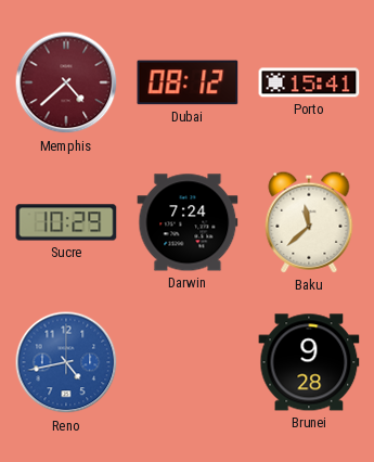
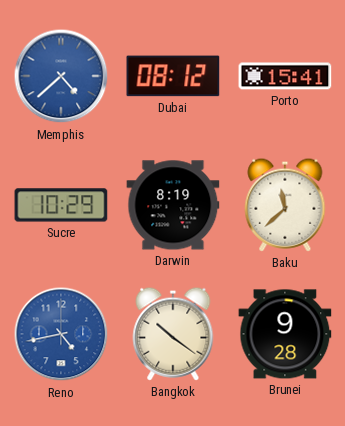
Memphis dial: burgundy -> blue (61, 76)
Darwin: 7:24 -> 8:19 (173, 205)
Bangkok: none -> 10:21 (173, 334)
